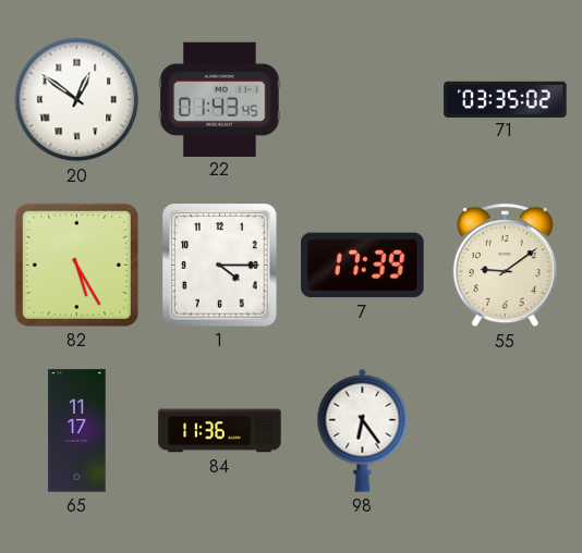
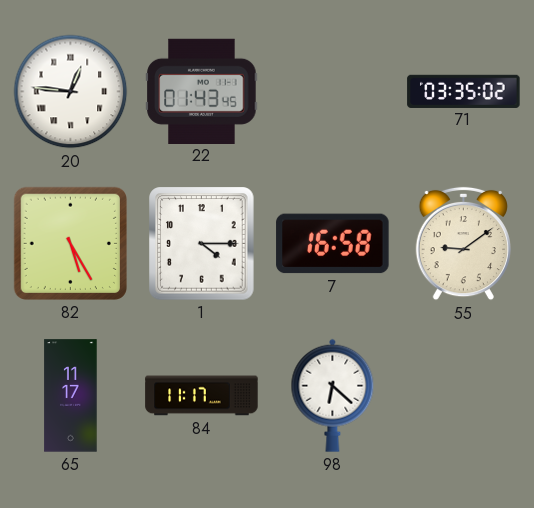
20: 12:51 -> 12:46 (71, 92)
7: 17:39 -> 16:58 (333, 244)
84: 11:36 -> 11:17 (202, 396)
98: 6:24 -> 6:22 (333, 395)
